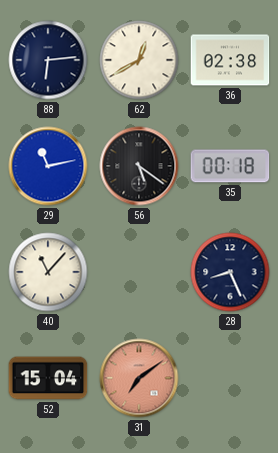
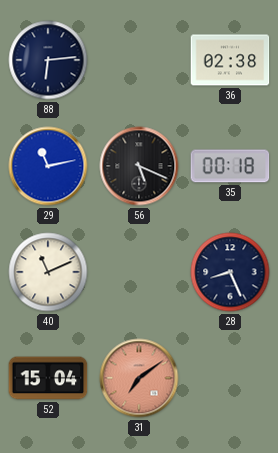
62: 12:40 -> none (139, 60)
56: 5:21 -> 5:19 (139, 166)
40: 11:07 -> 11:11 (48, 272)
